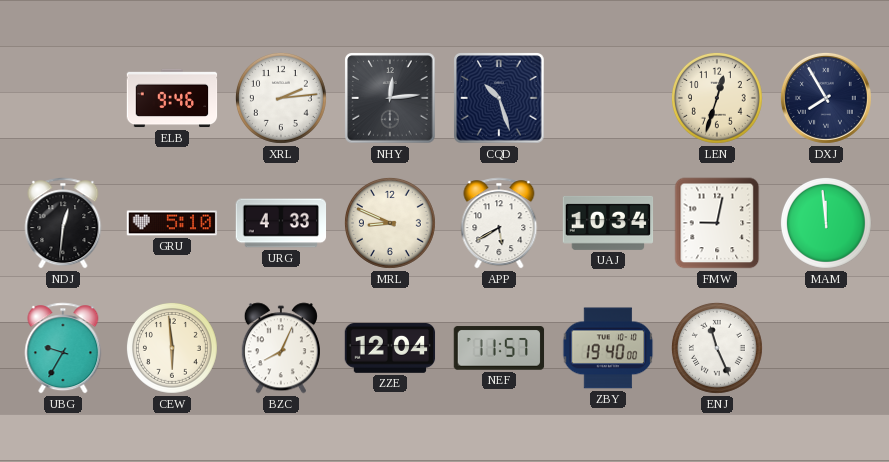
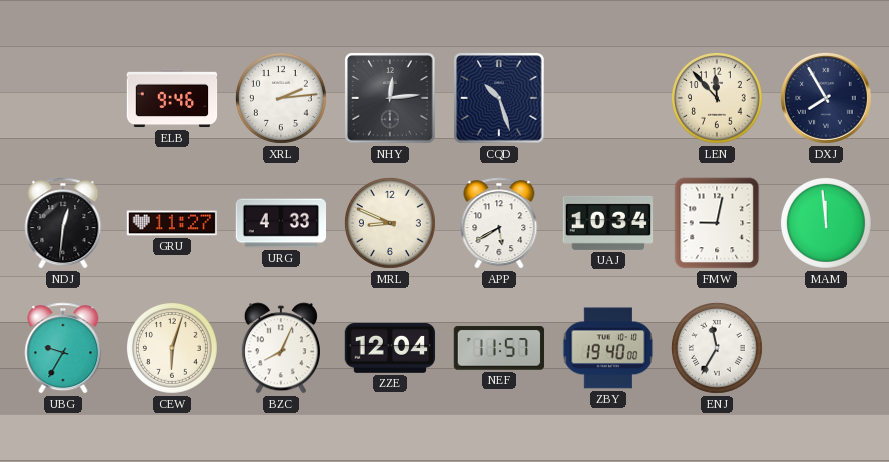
LEN: 12:33 -> 11:53 (717, 98)
GRU: 5:10 -> 11:27 (172, 223)
CEW: 5:59 -> 6:03 (172, 348)
ENJ: 11:26 -> 11:35 (717, 348)
